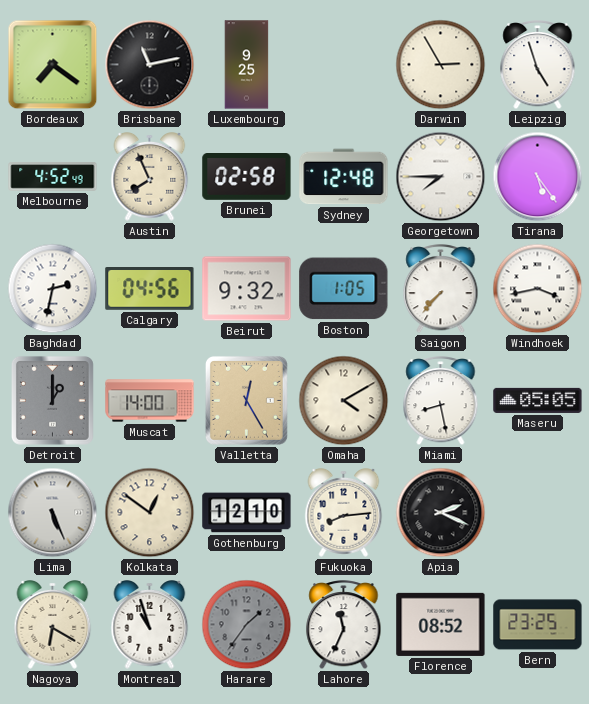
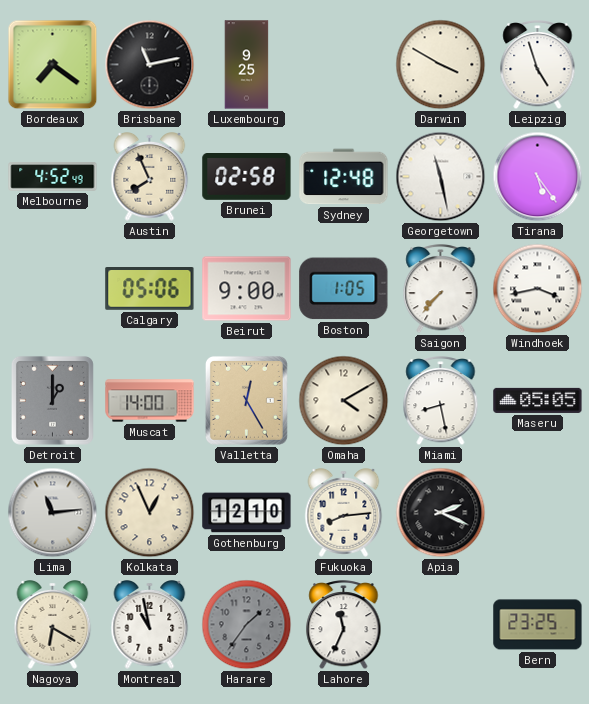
Darwin: 2:55 -> 3:50 (441, 65)
Georgetown: 7:45 -> 11:28 (441, 177)
Baghdad: 2:32 -> none (53, 289)
Calgary: 04:56 -> 05:06 (150, 289)
Beirut: 9:32 -> 9:00 (247, 289)
Lima: 5:26 -> 11:14 (53, 513)
Kolkata: 12:51 -> 12:56 (150, 513)
Montreal: 10:57 -> 10:58 (150, 625)
Florence: 08:52 -> none (441, 624)
